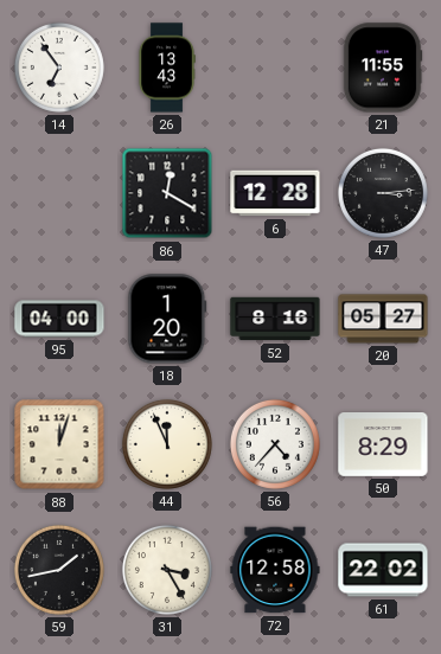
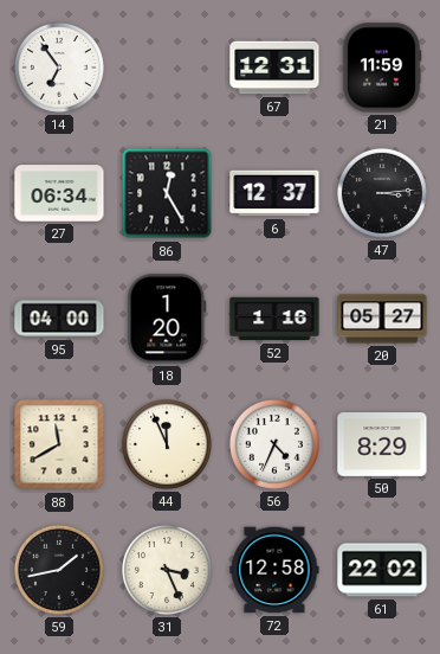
26: 13:43 -> none (167, 68)
67: none -> 12:31 (274, 68)
21: 11:55 -> 11:59 (382, 68)
27: none -> 06:34 (59, 193)
86: 12:20 -> 12:25 (167, 193)
6: 12:28 -> 12:37 (274, 193)
52: 8:16 -> 1:16 (274, 319)
88: 12:03 -> 11:40 (59, 444)
56: 4:37 -> 4:34 (274, 444)
31: 3:25 -> 3:26 (167, 570)
